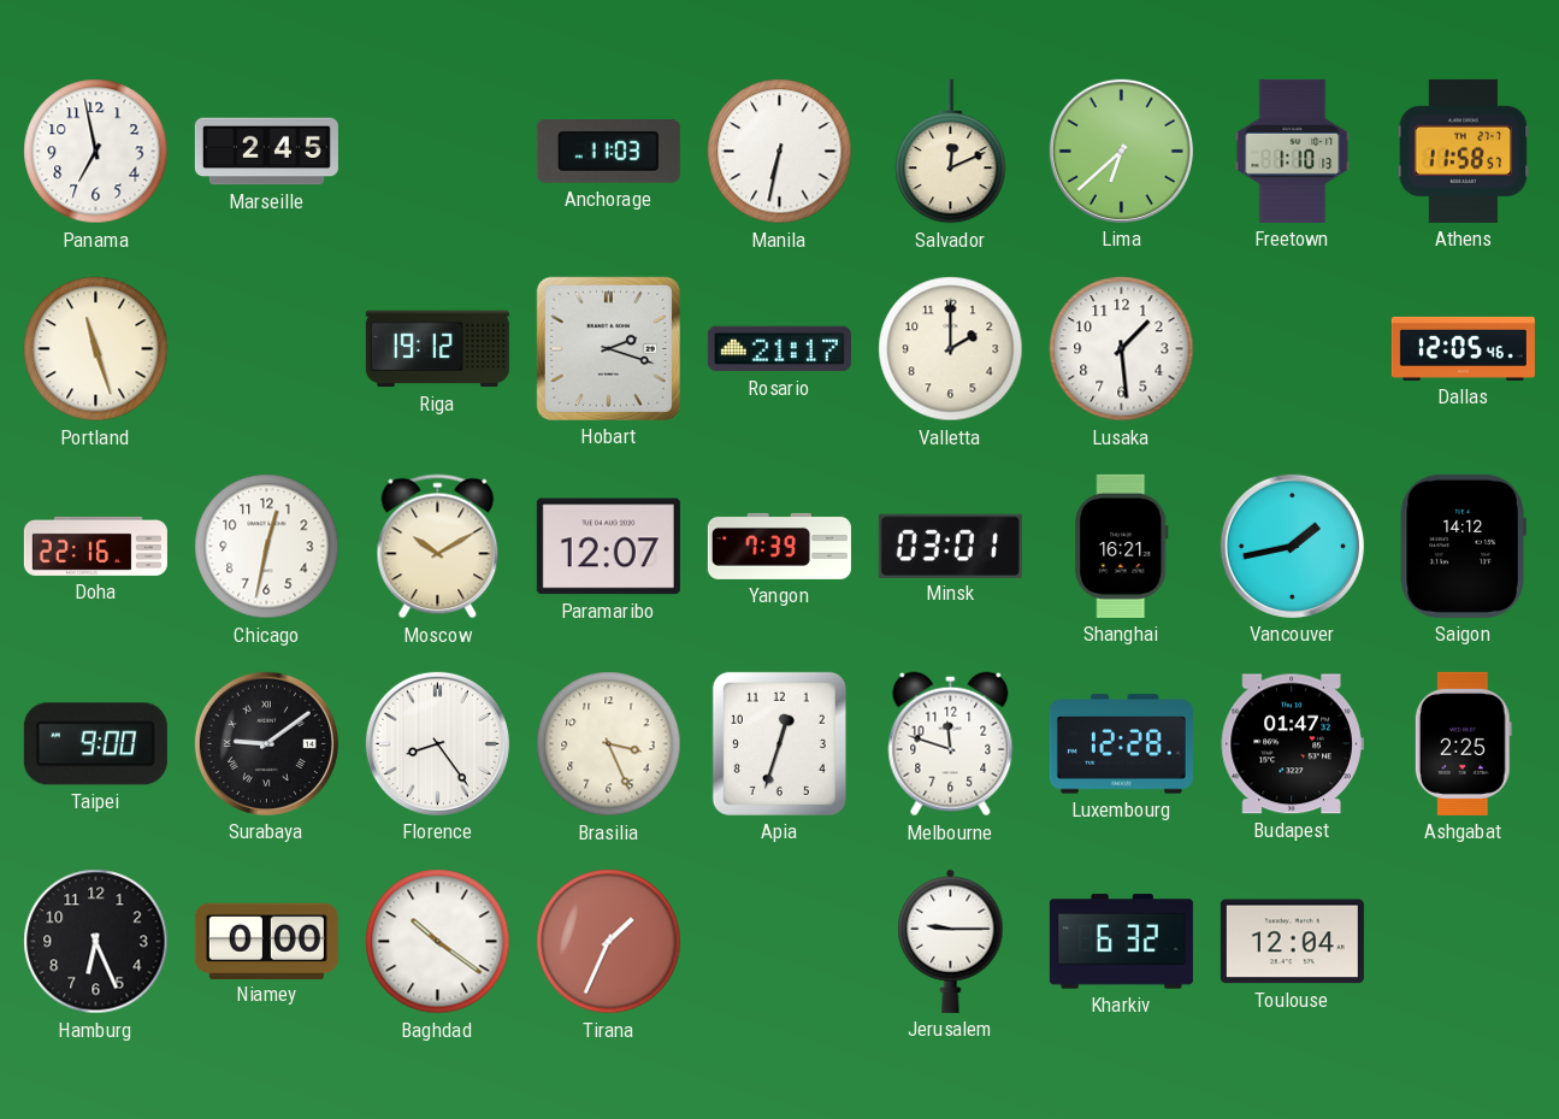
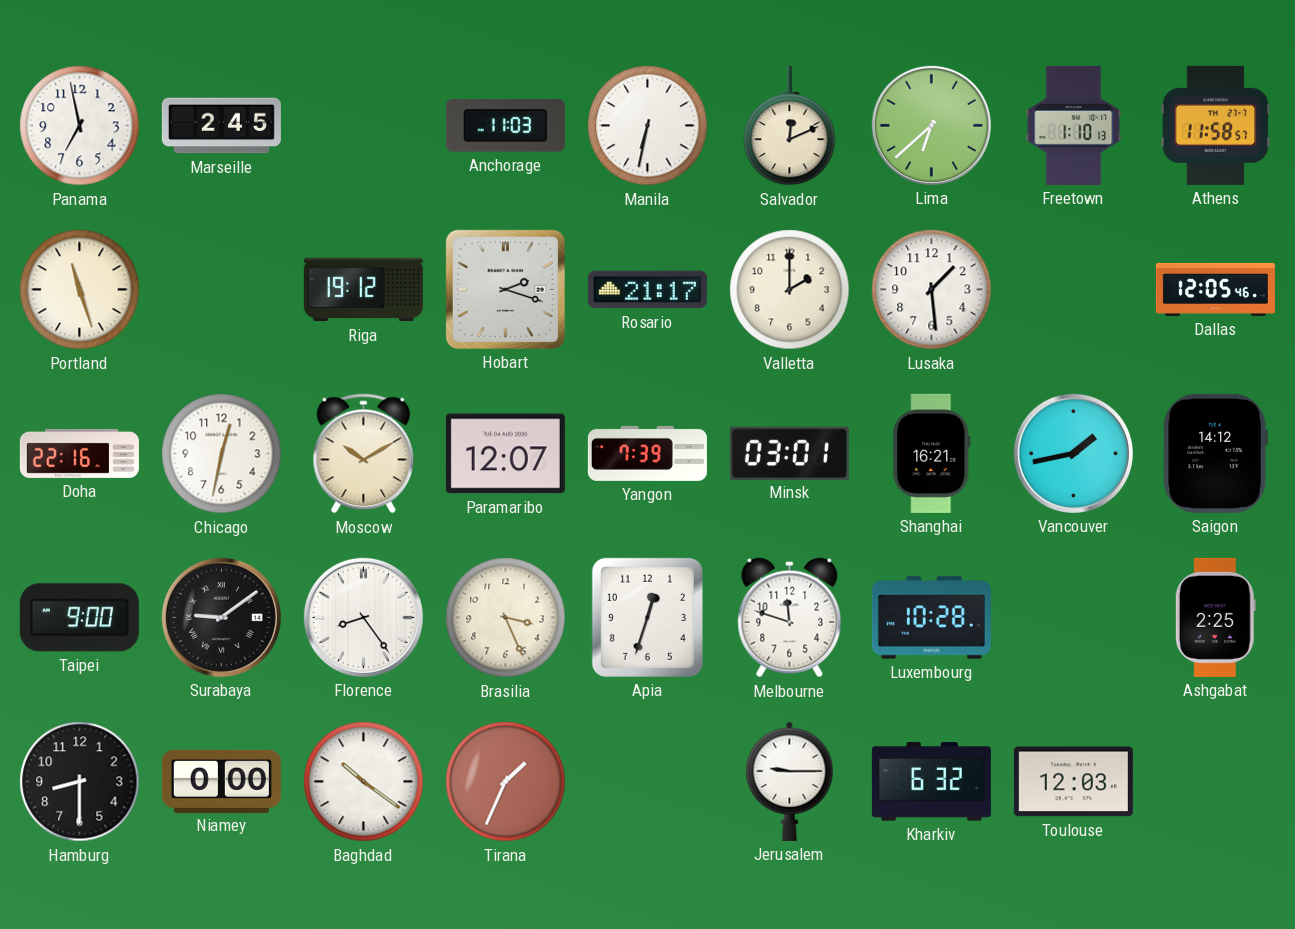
Luxembourg: 12:28 -> 10:28 (931, 618)
Budapest: 01:47 -> none (1292, 744)
Hamburg: 6:26 -> 8:30 (80, 782)
Toulouse: 12:04 -> 12:03 (1073, 782)
